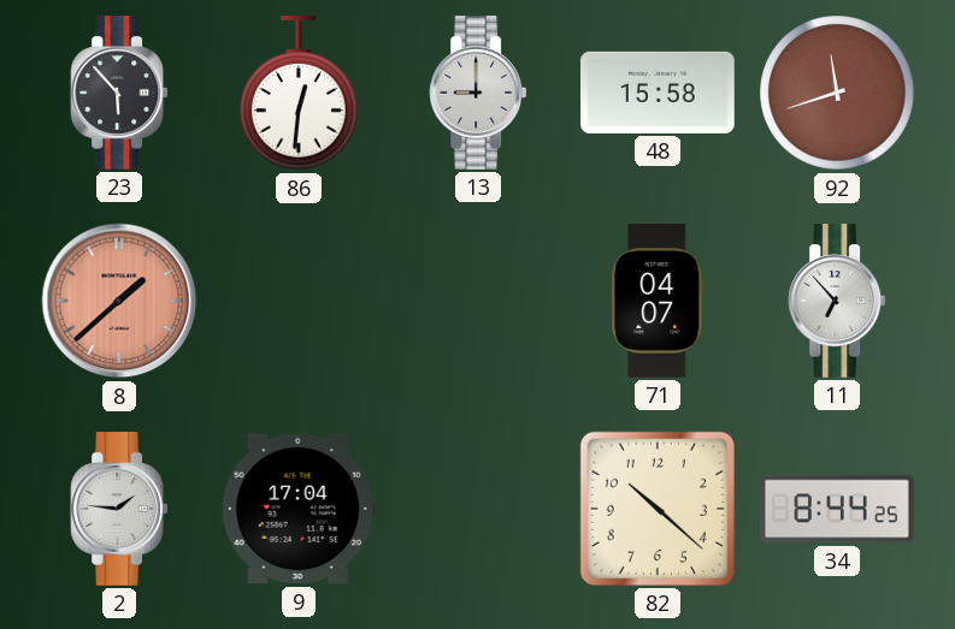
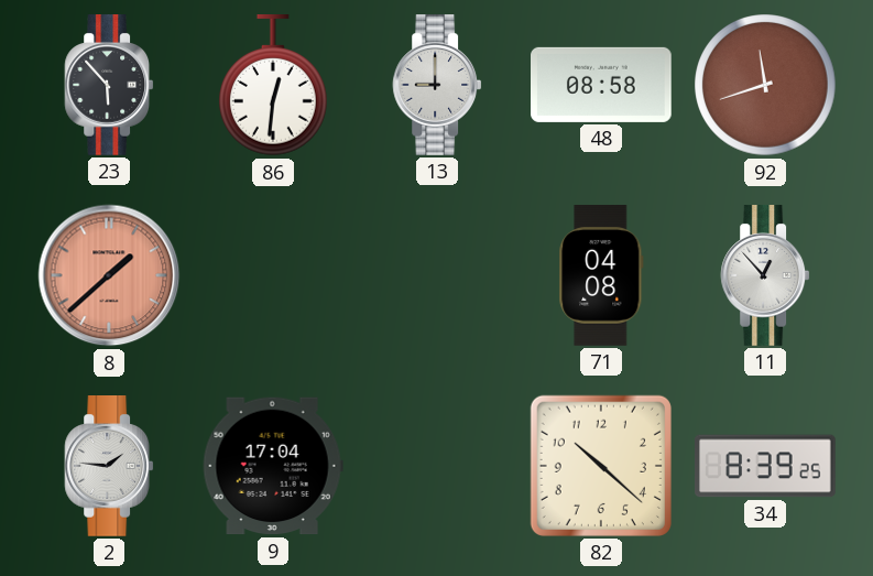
48: 15:58 -> 08:58 (602, 85)
71: 04:07 -> 04:08 (601, 275)
11: 6:53 -> 12:53 (765, 276)
34: 8:44 -> 8:39 (765, 466)
